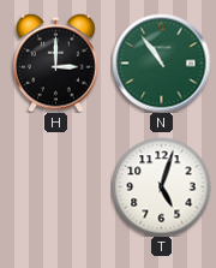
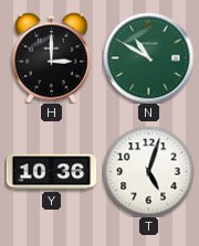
N: 10:54 -> 10:50 (148, 57)
Y: none -> 10:36 (51, 172)
